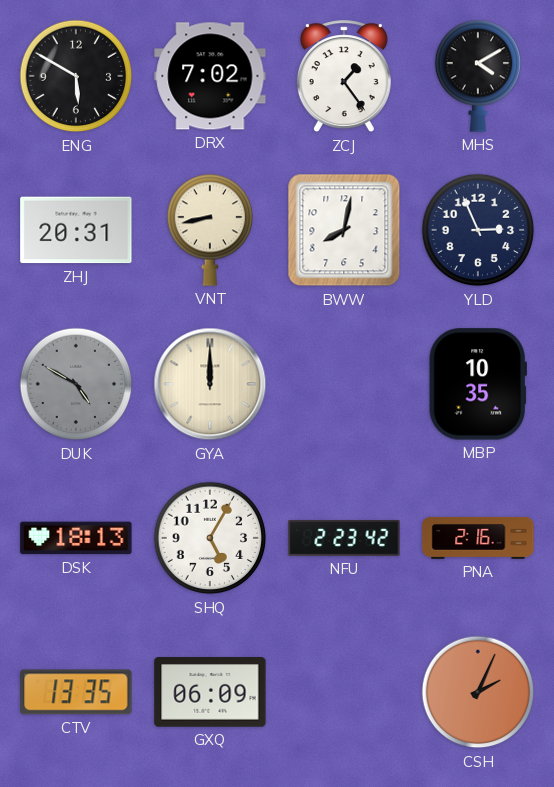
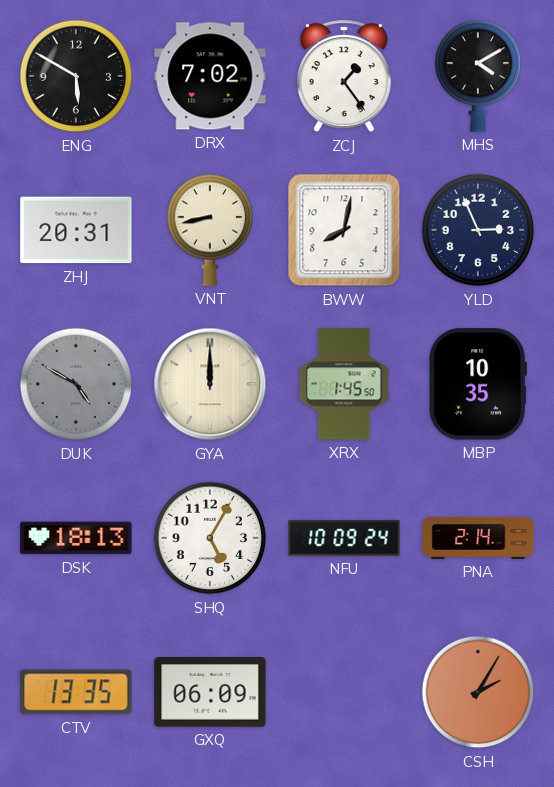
XRX: none -> 1:45 (344, 384)
NFU: 2:23 -> 10:09 (344, 539)
PNA: 2:16 -> 2:14 (478, 538)
CSH: 2:04 -> 2:05 (478, 692)
